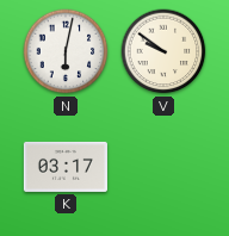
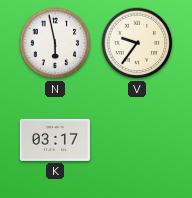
N: 6:02 -> 5:58 (55, 43)
V: 9:51 -> 9:36 (137, 43)
